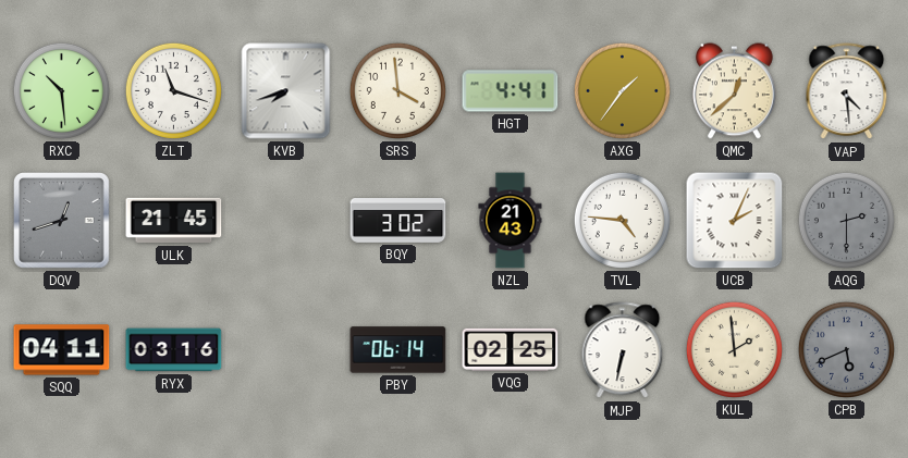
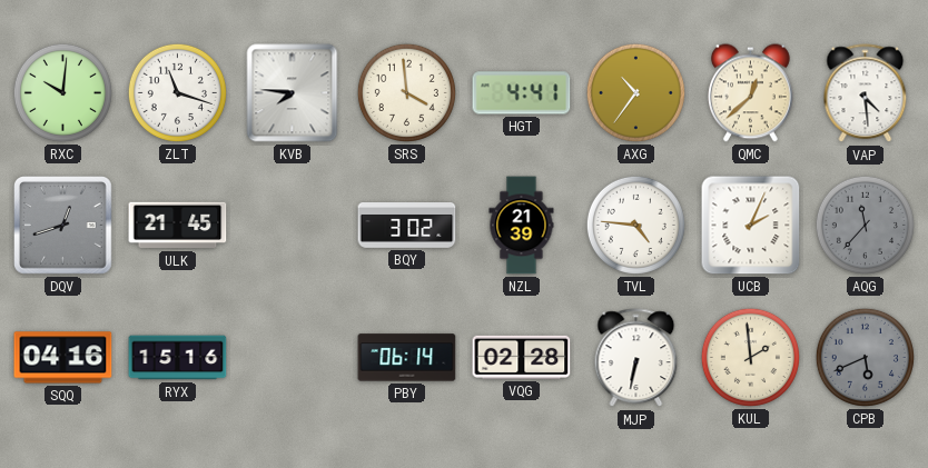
RXC: 10:29 -> 10:01 (62, 92)
KVB: 7:42 -> 7:46 (293, 93)
AXG: 1:36 -> 10:36 (635, 92)
NZL: 21:43 -> 21:39 (522, 226)
AQG: 2:30 -> 11:37 (865, 225)
SQQ: 04:11 -> 04:16 (63, 358)
RYX: 03:16 -> 15:16 (178, 358)
VQG: 02:25 -> 02:28 (522, 357)
